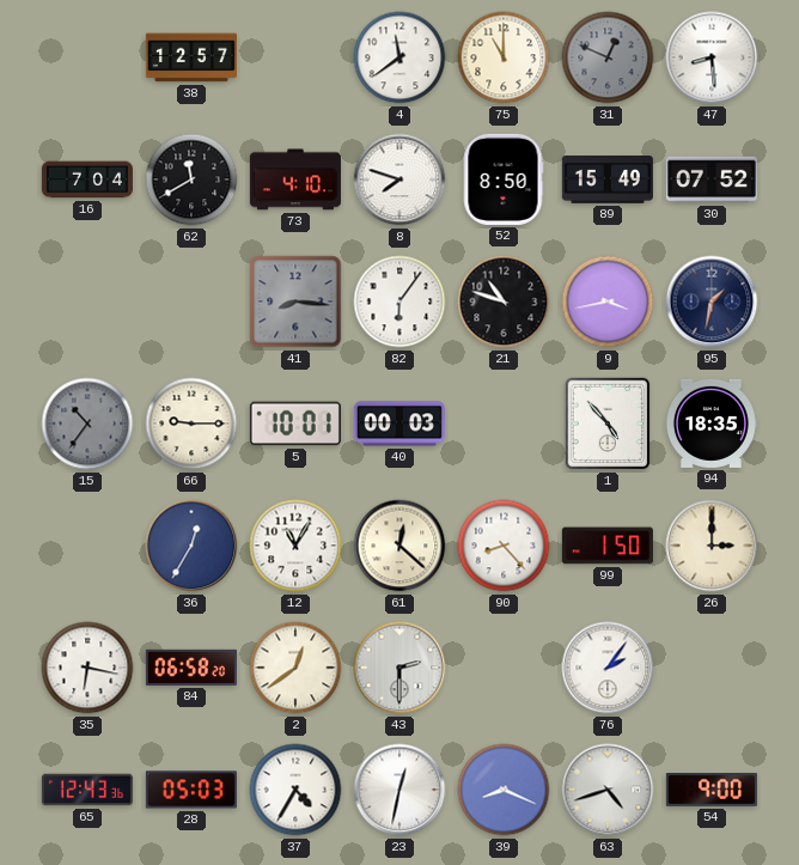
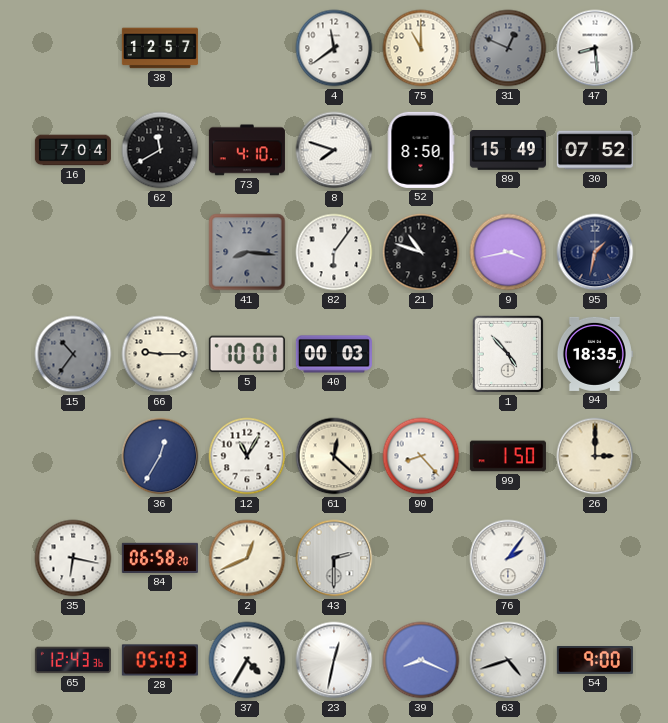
2: 12:39 -> 12:41 (247, 558)
